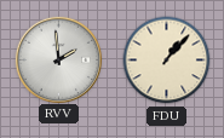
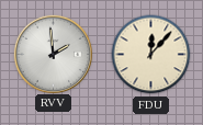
FDU: 1:07 -> 12:07 (151, 55)
